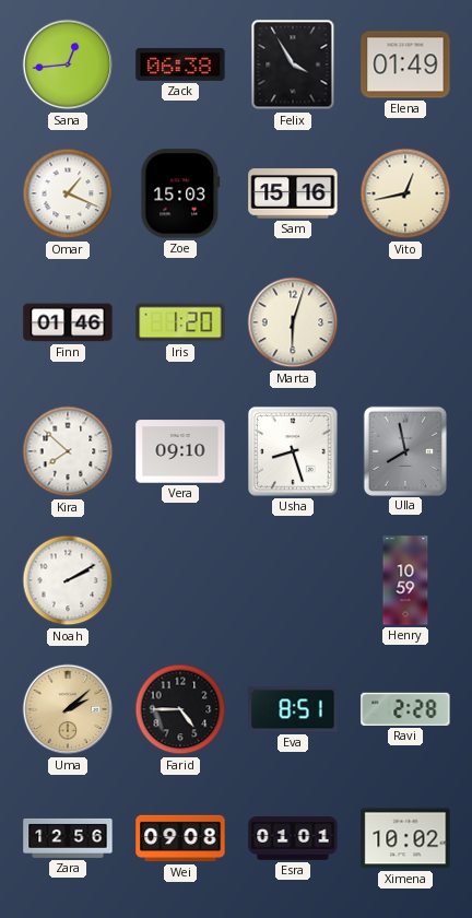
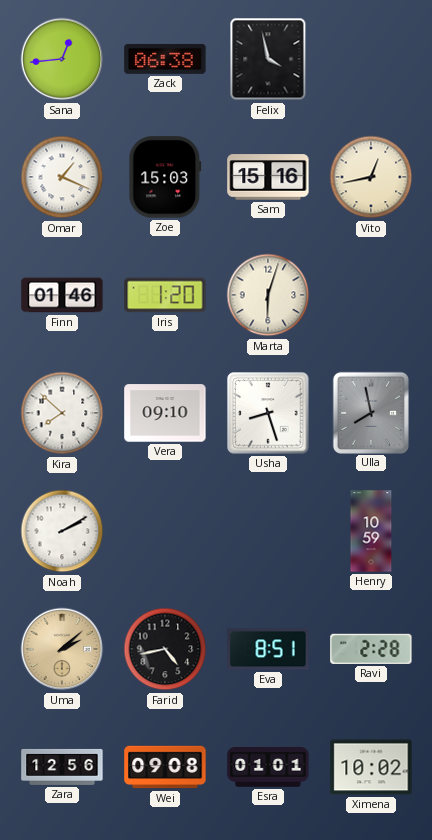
Felix: 3:55 -> 3:58 (268, 59)
Elena: 01:49 -> none (405, 64)
Farid: 4:45 -> 4:43 (165, 649)
